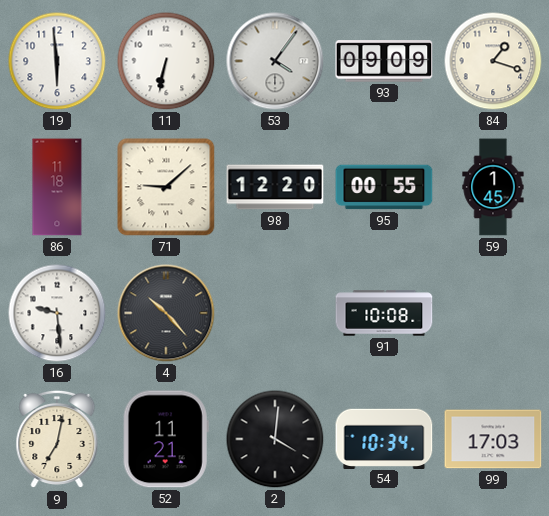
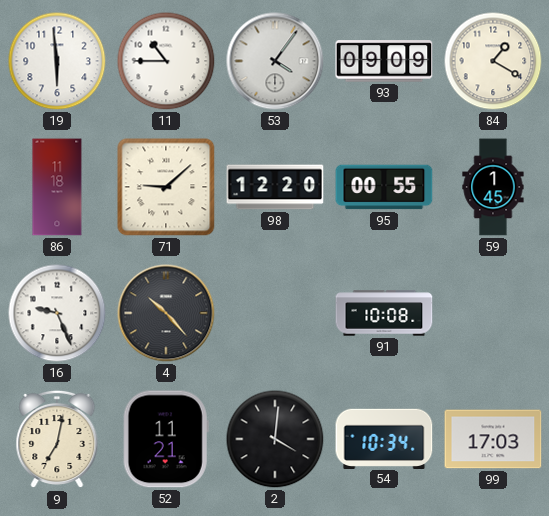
11: 6:32 -> 10:45 (166, 61)
84: 1:18 -> 1:20 (493, 61)
16: 9:29 -> 9:26 (57, 313)
